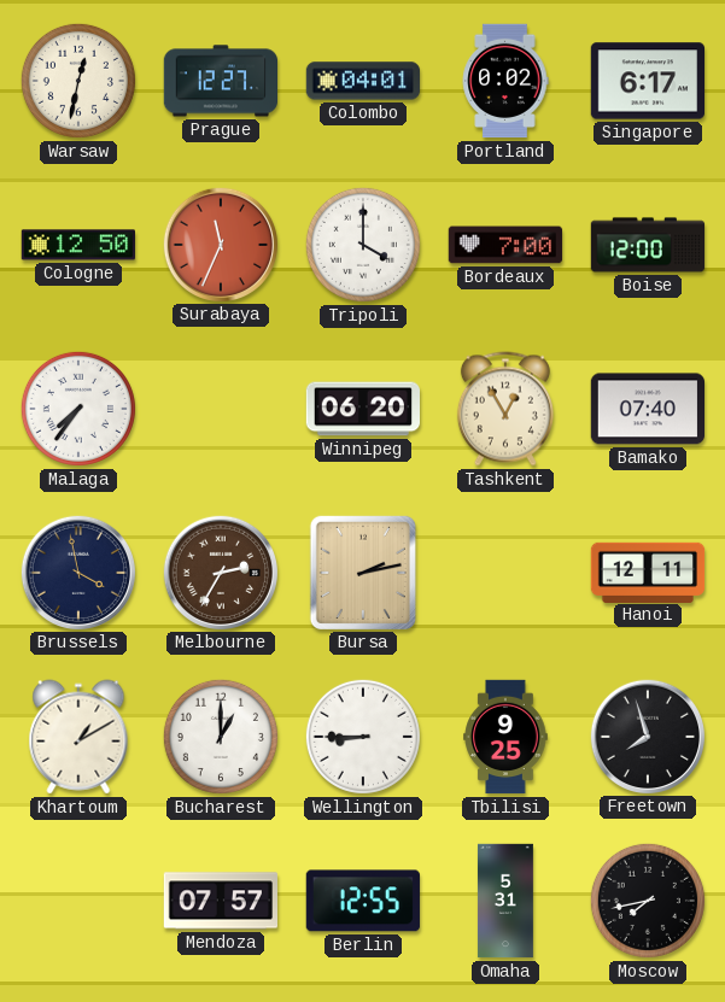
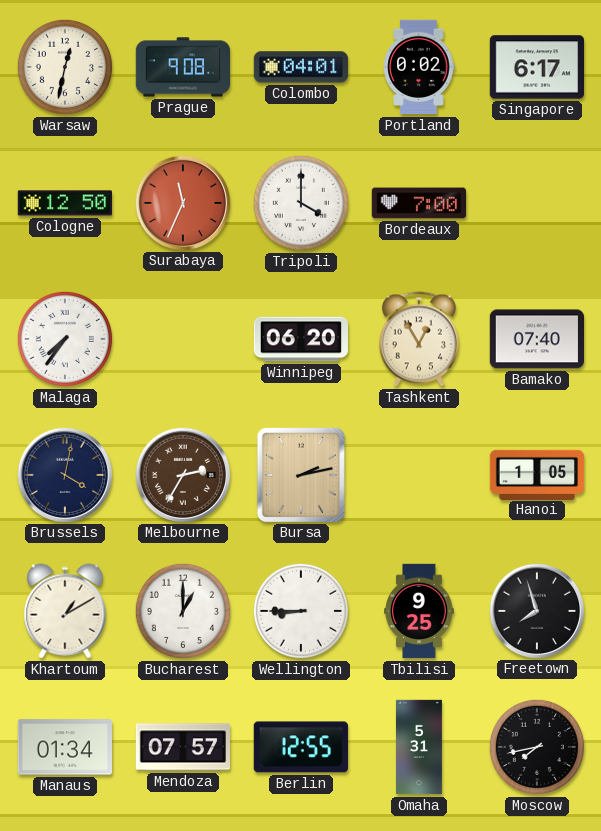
Prague: 12:27 -> 9:08 (182, 67)
Boise: 12:00 -> none (648, 245)
Brussels: 3:58 -> 4:02 (64, 474)
Hanoi: 12:11 -> 1:05 (537, 474)
Manaus: none -> 01:34 (64, 747)
